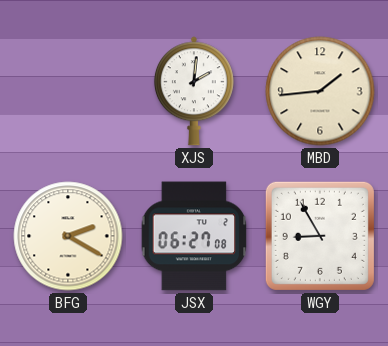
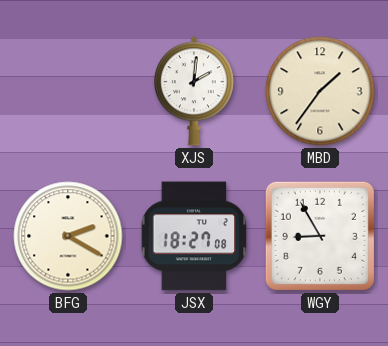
MBD: 1:44 -> 1:36 (320, 91)
JSX: 06:27 -> 18:27 (194, 236)
